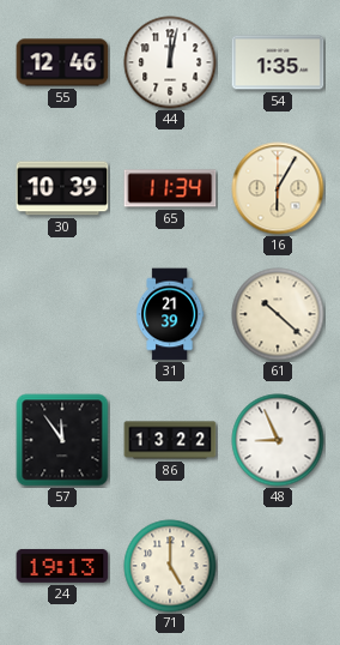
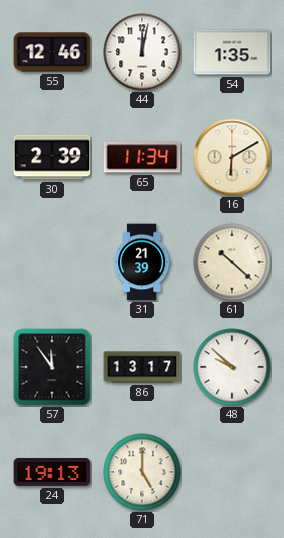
30: 10:39 -> 2:39 (52, 157)
16: 6:05 -> 6:10 (232, 157)
86: 13:22 -> 13:17 (142, 367)
48: 8:56 -> 9:52 (232, 367)
